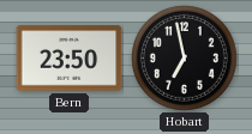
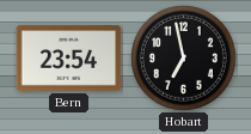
Bern: 23:50 -> 23:54 (69, 59)
